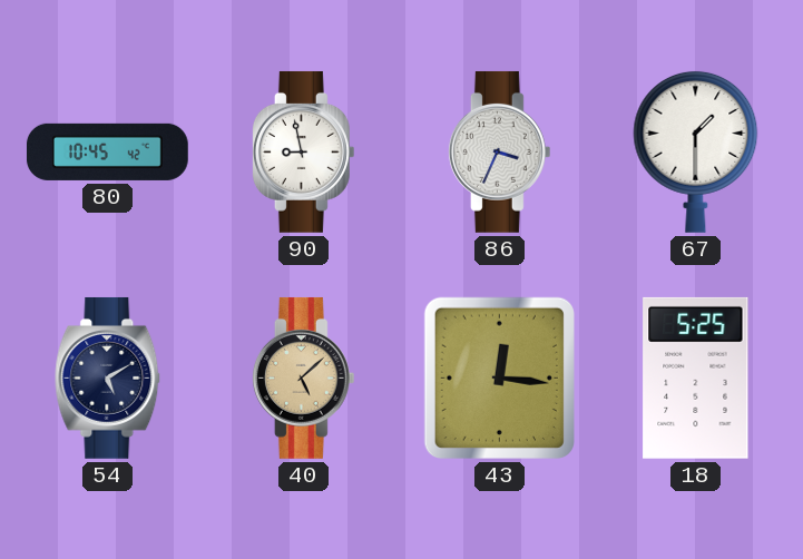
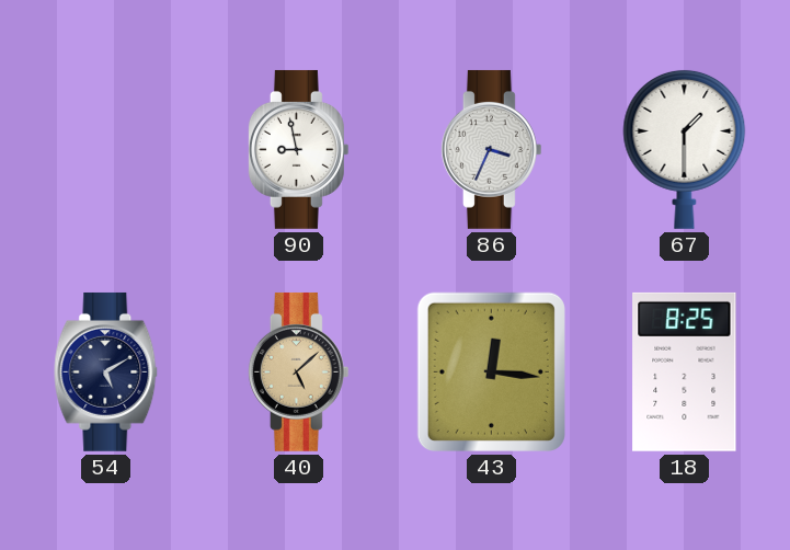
80: 10:45 -> none (107, 151)
18: 5:25 -> 8:25 (685, 371)
